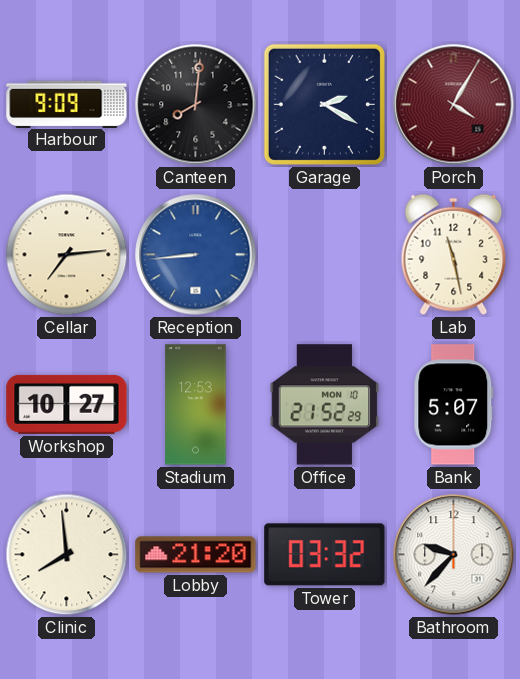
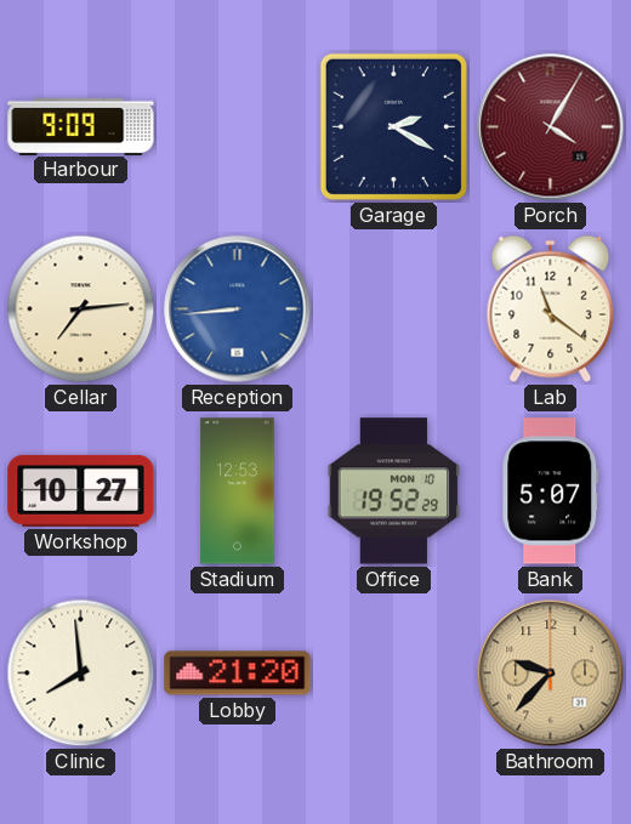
Canteen: 8:01 -> none (196, 105)
Lab: 11:28 -> 11:21 (551, 309)
Office: 21:52 -> 19:52 (394, 491)
Tower: 03:32 -> none (325, 555)
Bathroom dial: white -> champagne (551, 674)
